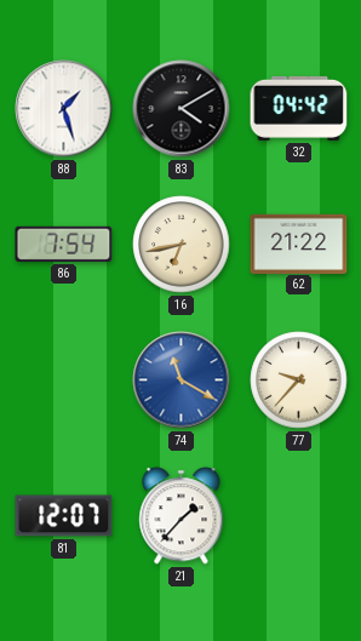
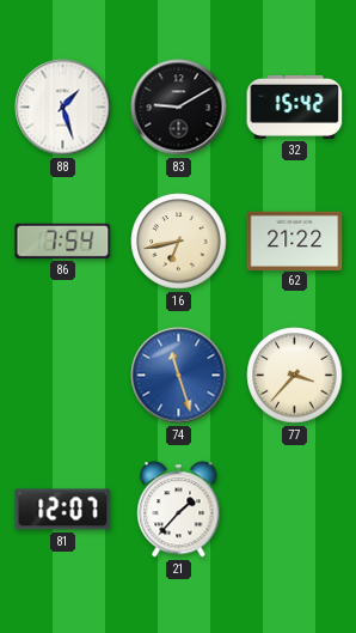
83: 4:10 -> 9:10 (179, 108)
32: 04:42 -> 15:42 (295, 106)
74: 11:20 -> 11:27 (179, 376)
77: 9:37 -> 3:37 (295, 376)
